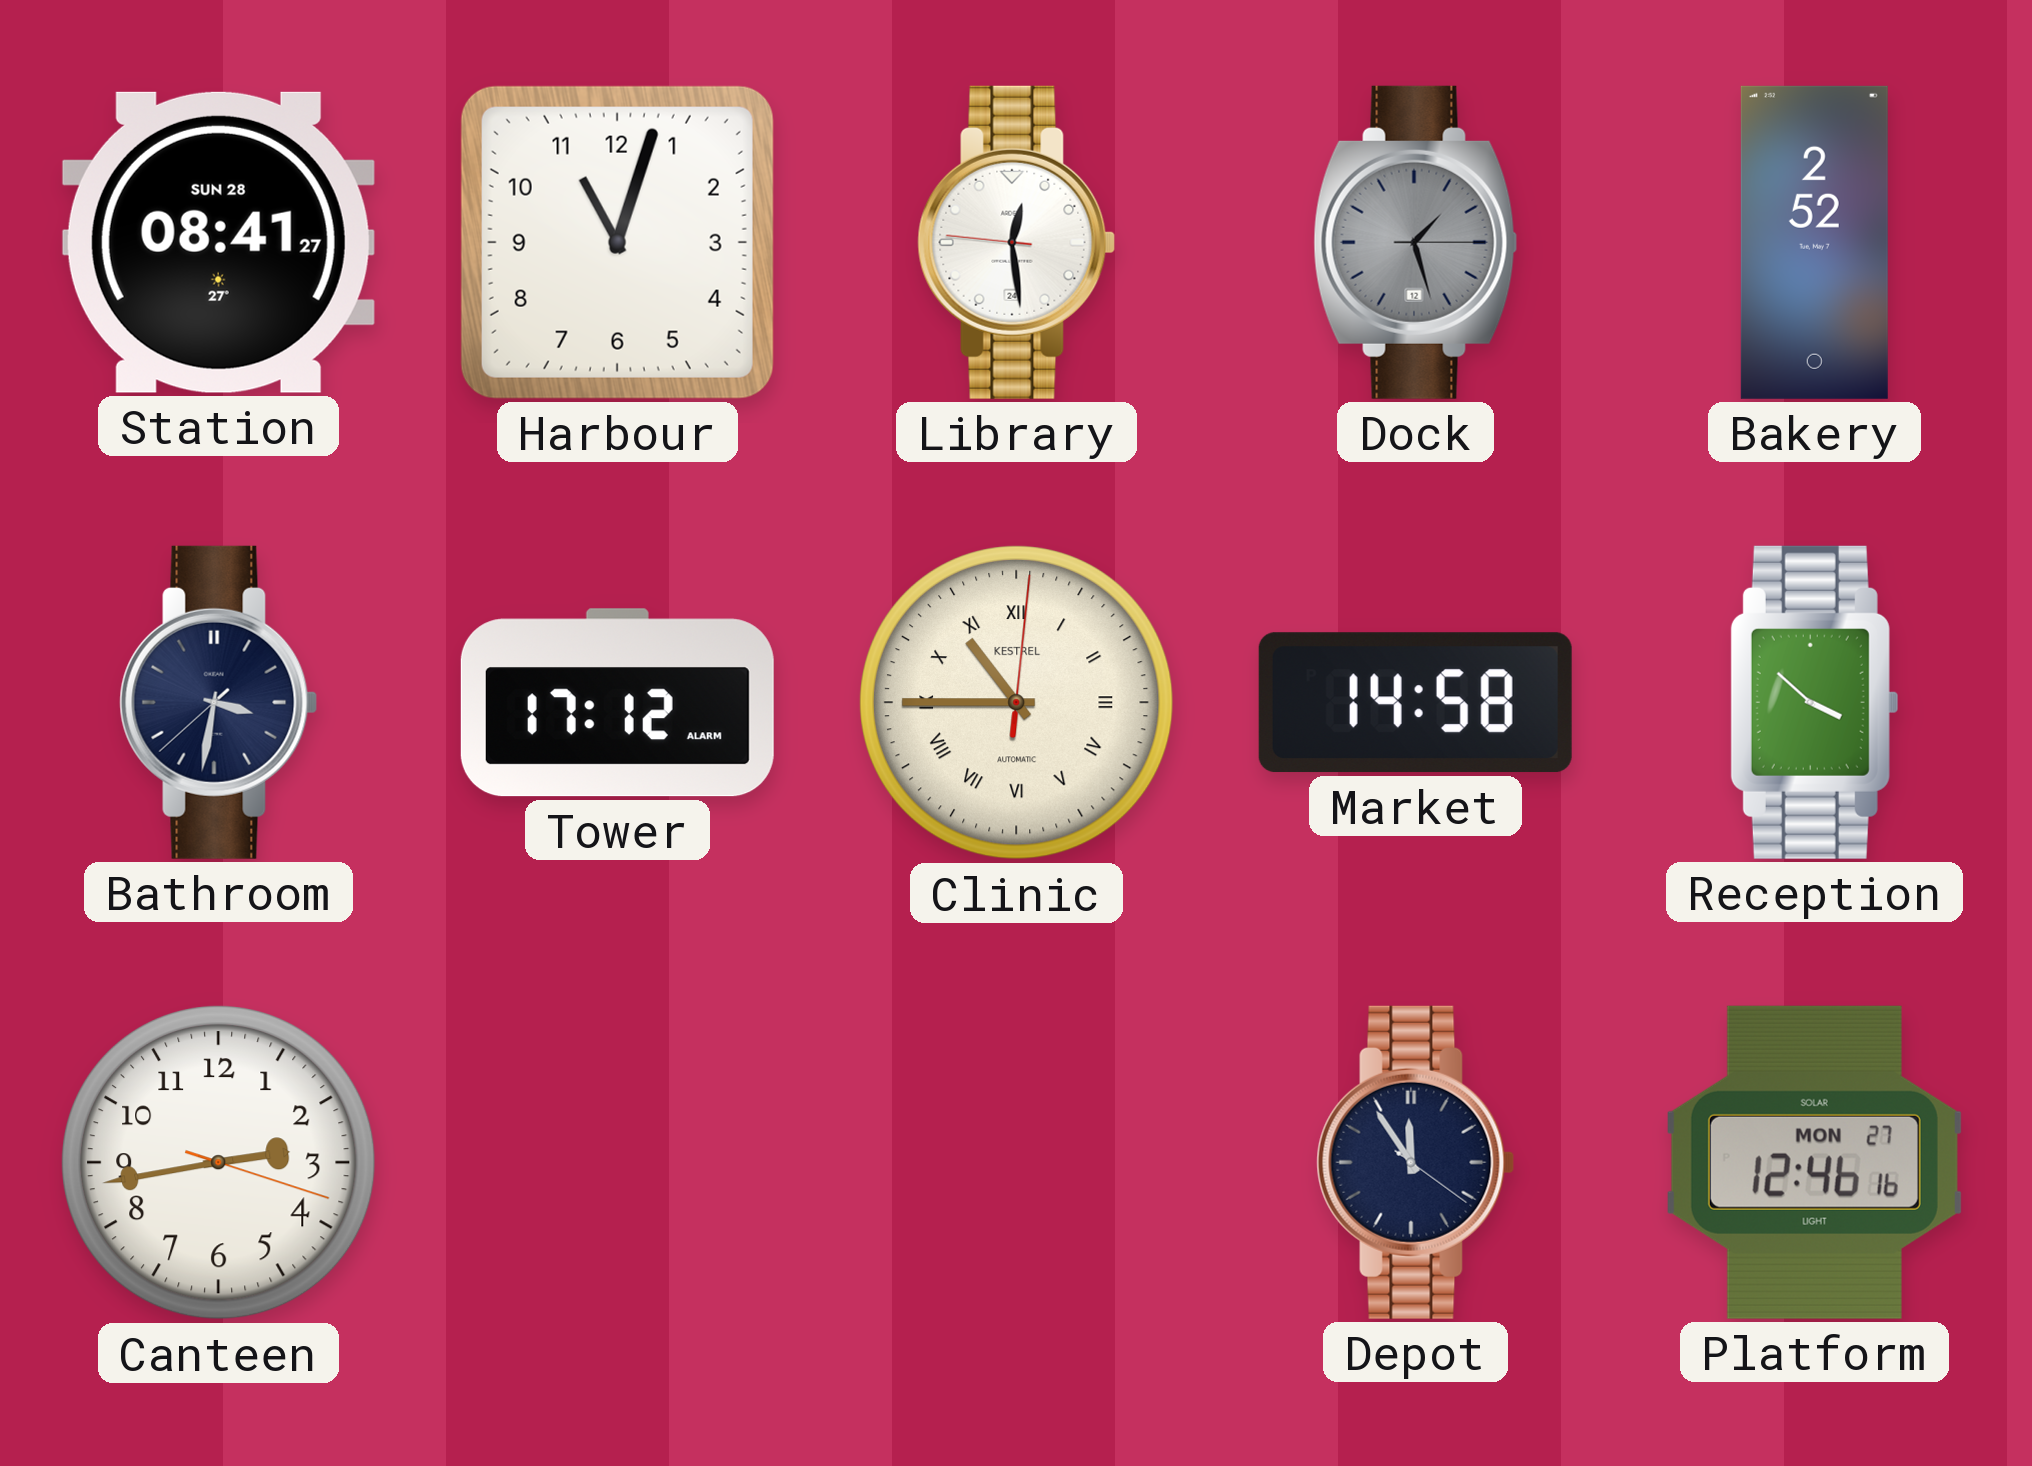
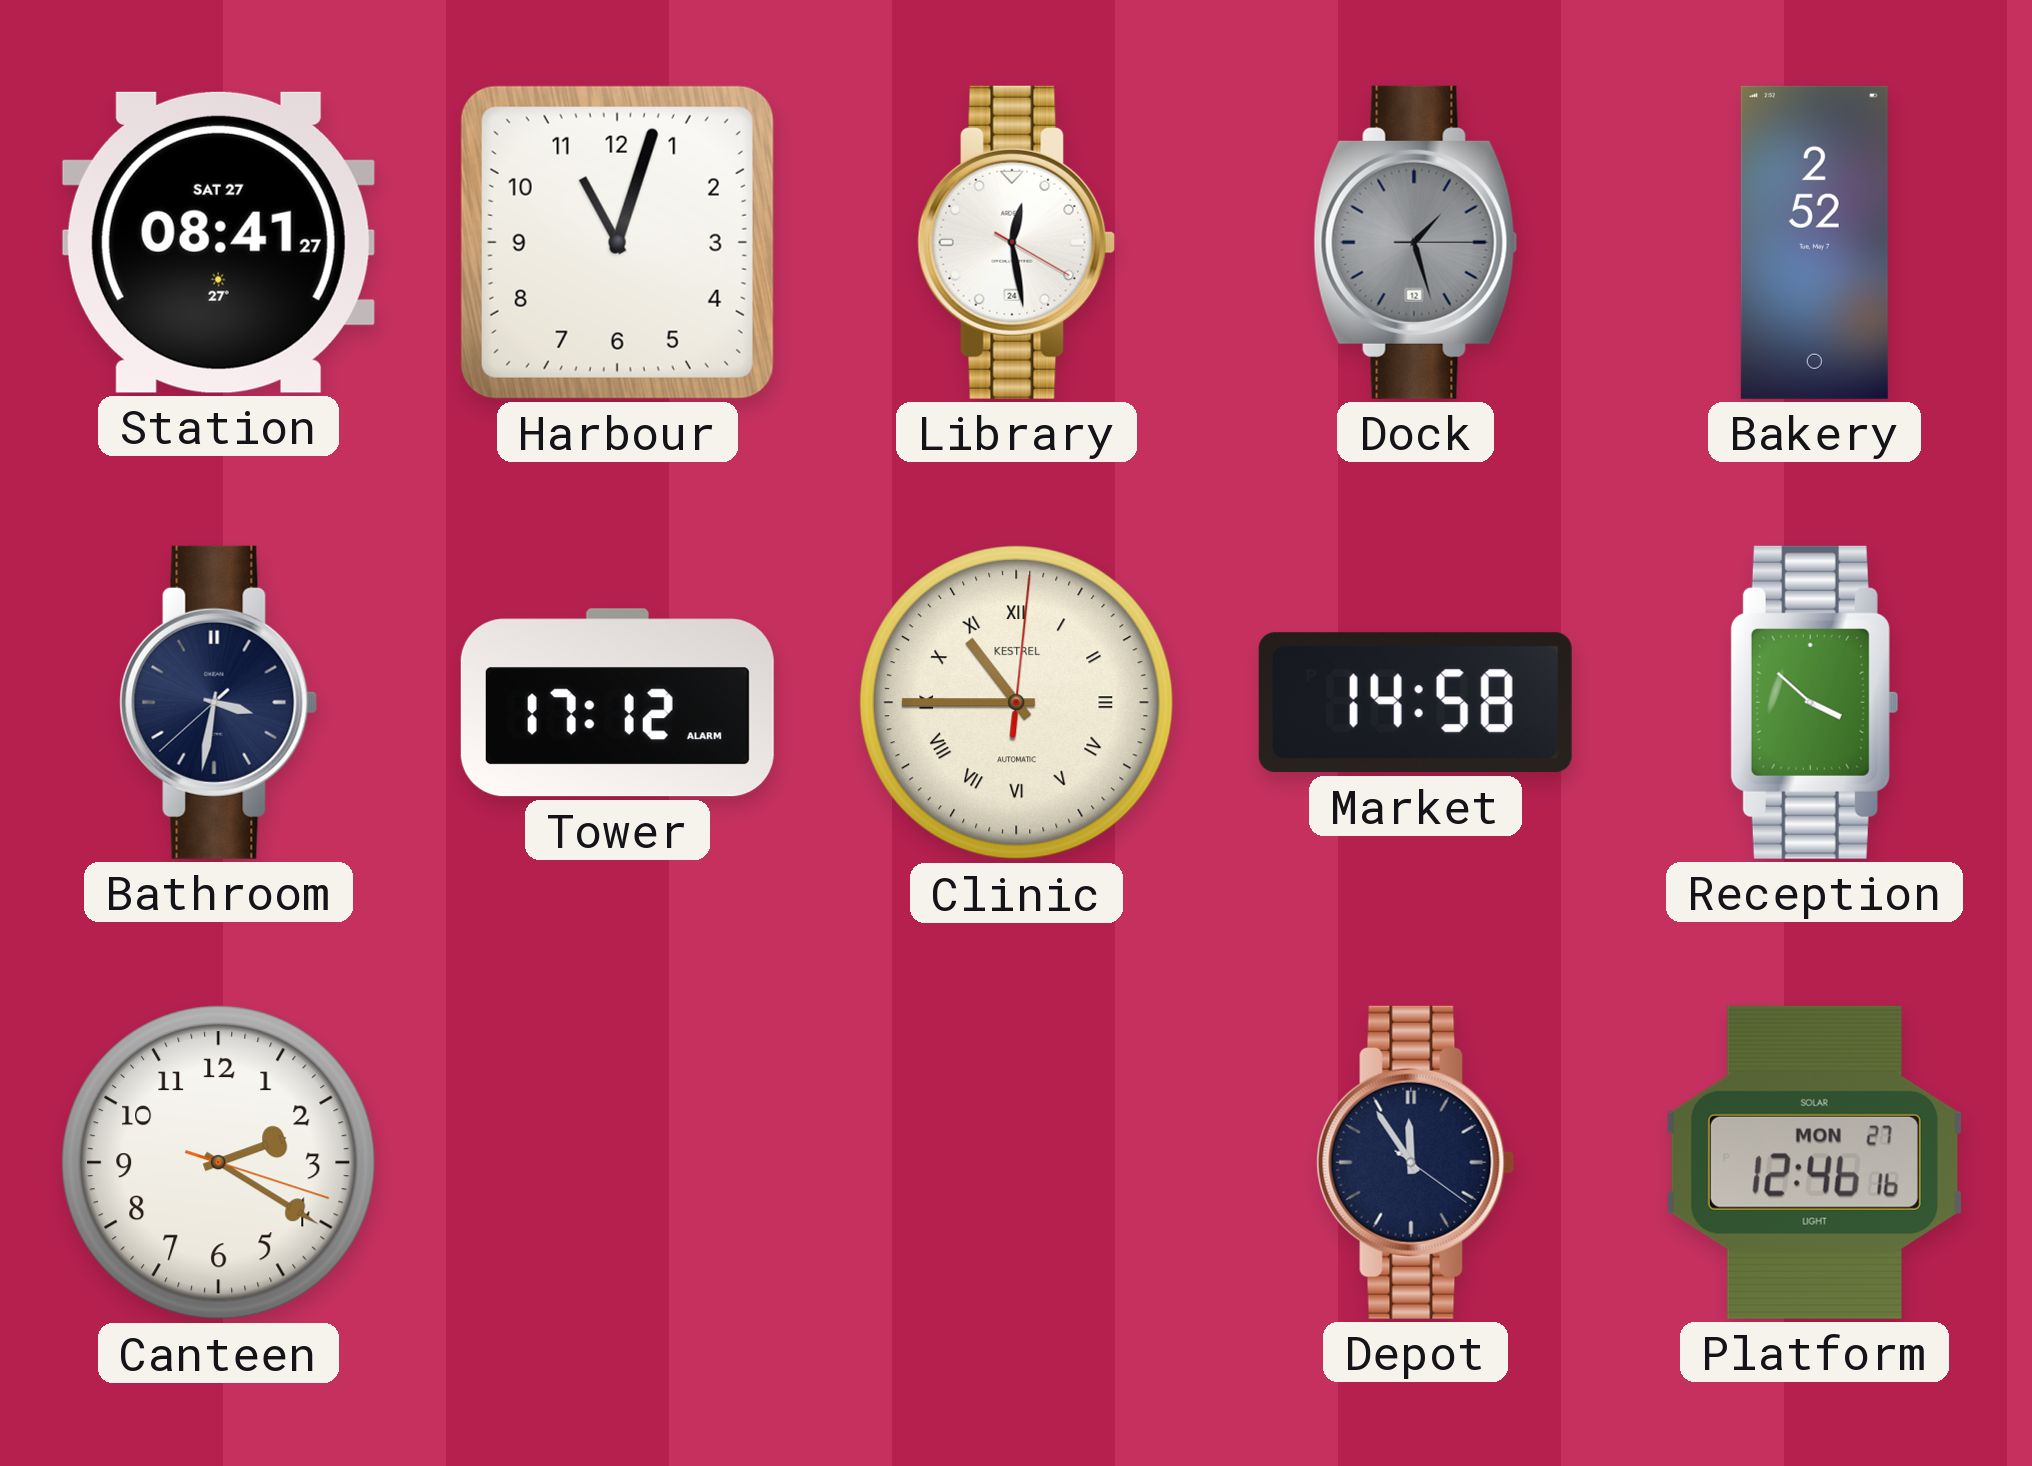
Station date: SUN 28 -> SAT 27 (218, 242)
Library: 12:28:46 -> 12:28:20 (1017, 242)
Canteen: 2:43 -> 2:20 (218, 1162)
